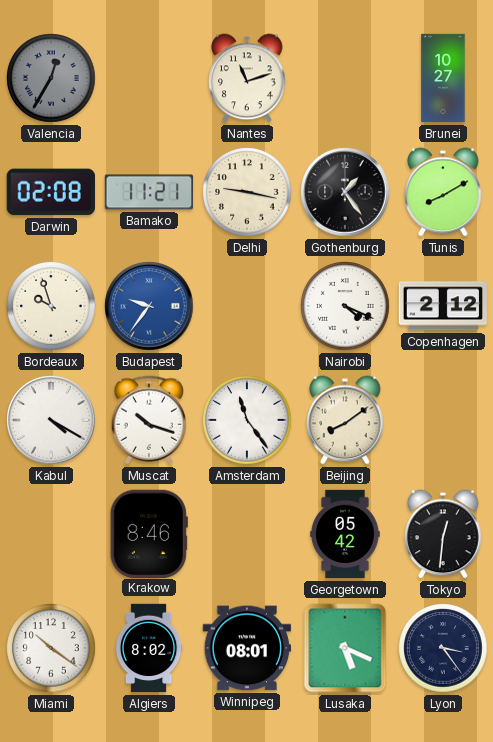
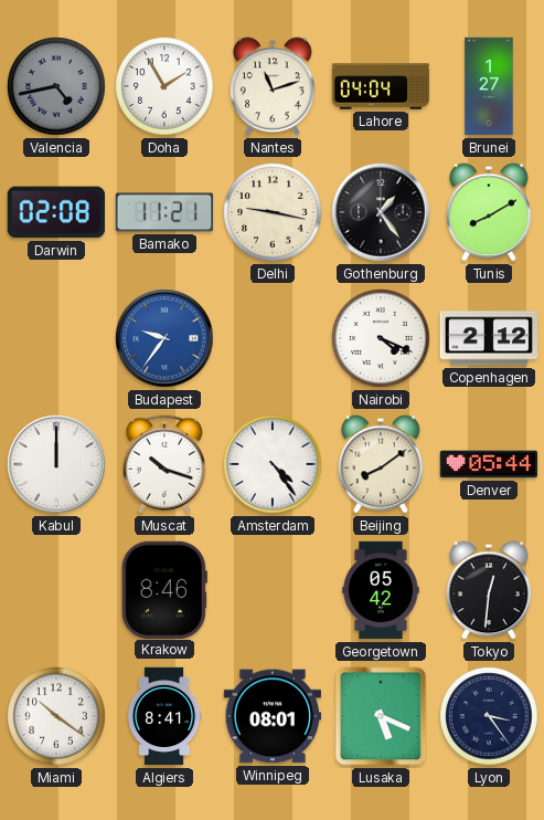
Valencia: 12:35 -> 4:43 (56, 86)
Doha: none -> 1:55 (164, 86)
Lahore: none -> 04:04 (381, 86)
Brunei: 10:27 -> 1:27 (489, 86)
Bordeaux: 9:57 -> none (51, 306)
Kabul: 4:20 -> 12:00 (56, 464)
Amsterdam: 11:24 -> 4:24 (273, 464)
Denver: none -> 05:44 (489, 464)
Algiers: 8:02 -> 8:41 (164, 716)
